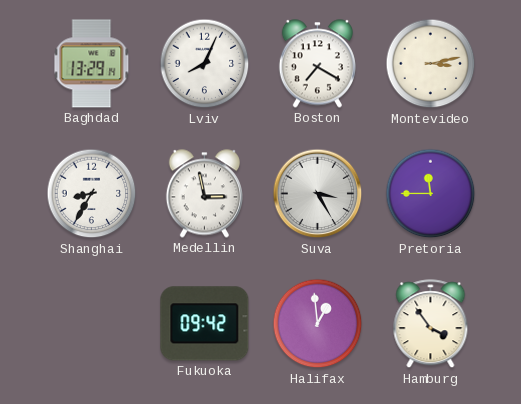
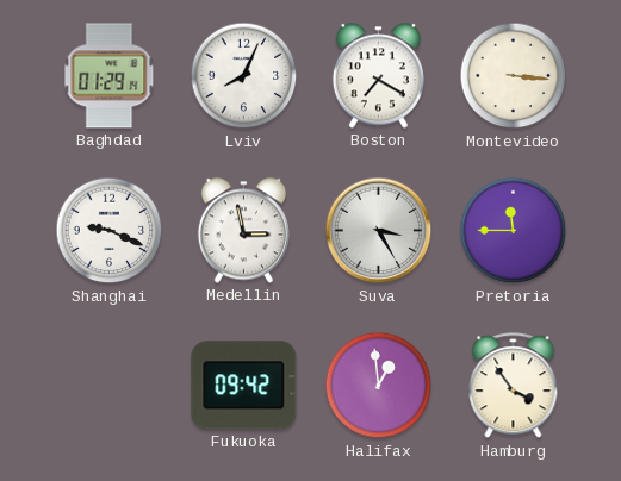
Baghdad: 13:29 -> 01:29 (110, 76)
Montevideo: 3:13 -> 3:16 (514, 76)
Shanghai: 8:35 -> 9:19 (110, 231)
